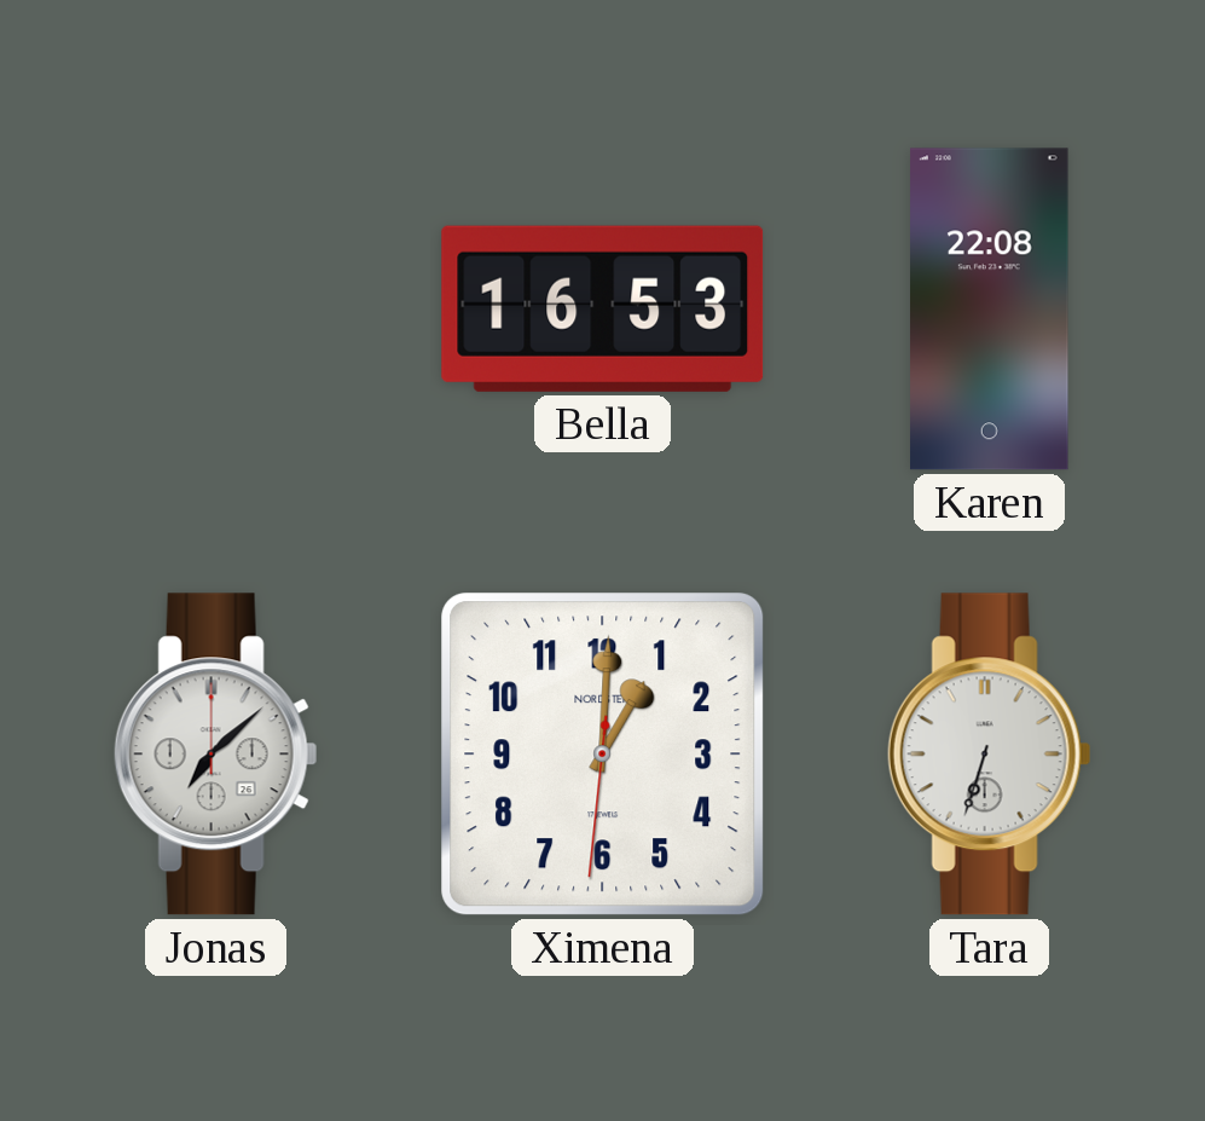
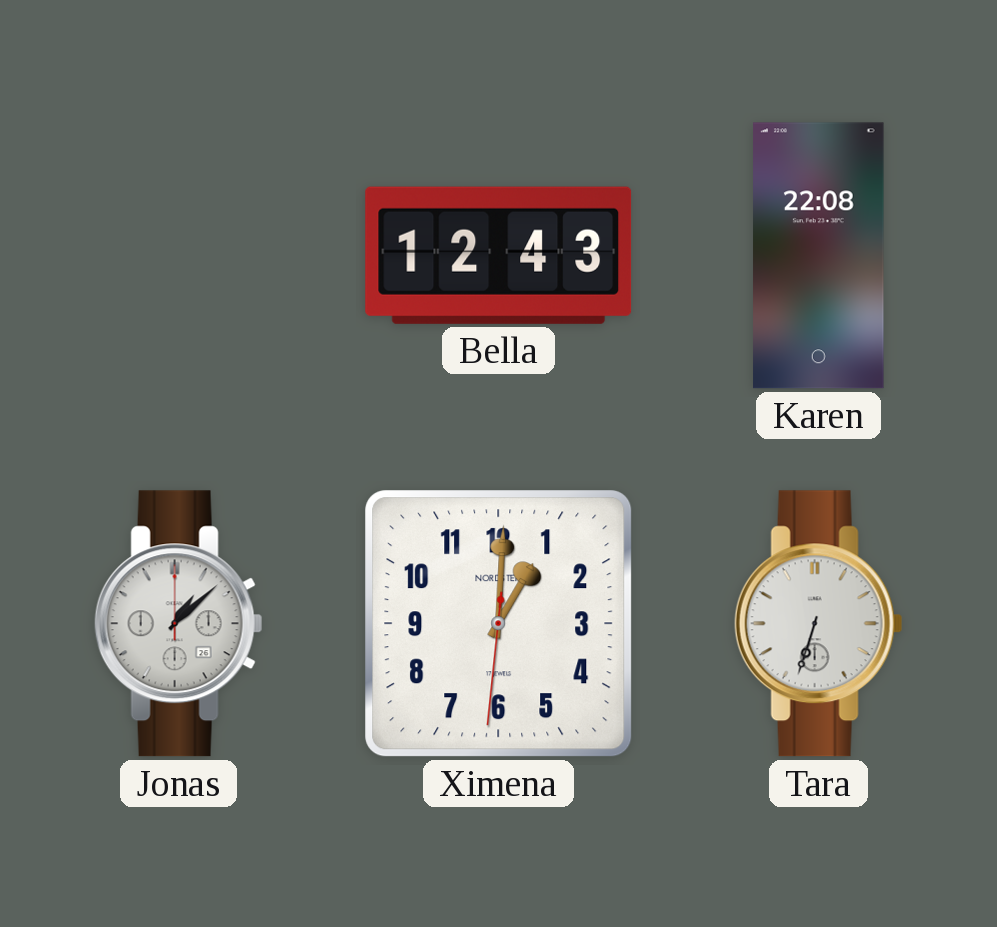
Bella: 16:53 -> 12:43 (499, 255)
Jonas: 7:08 -> 1:08 (178, 624)
